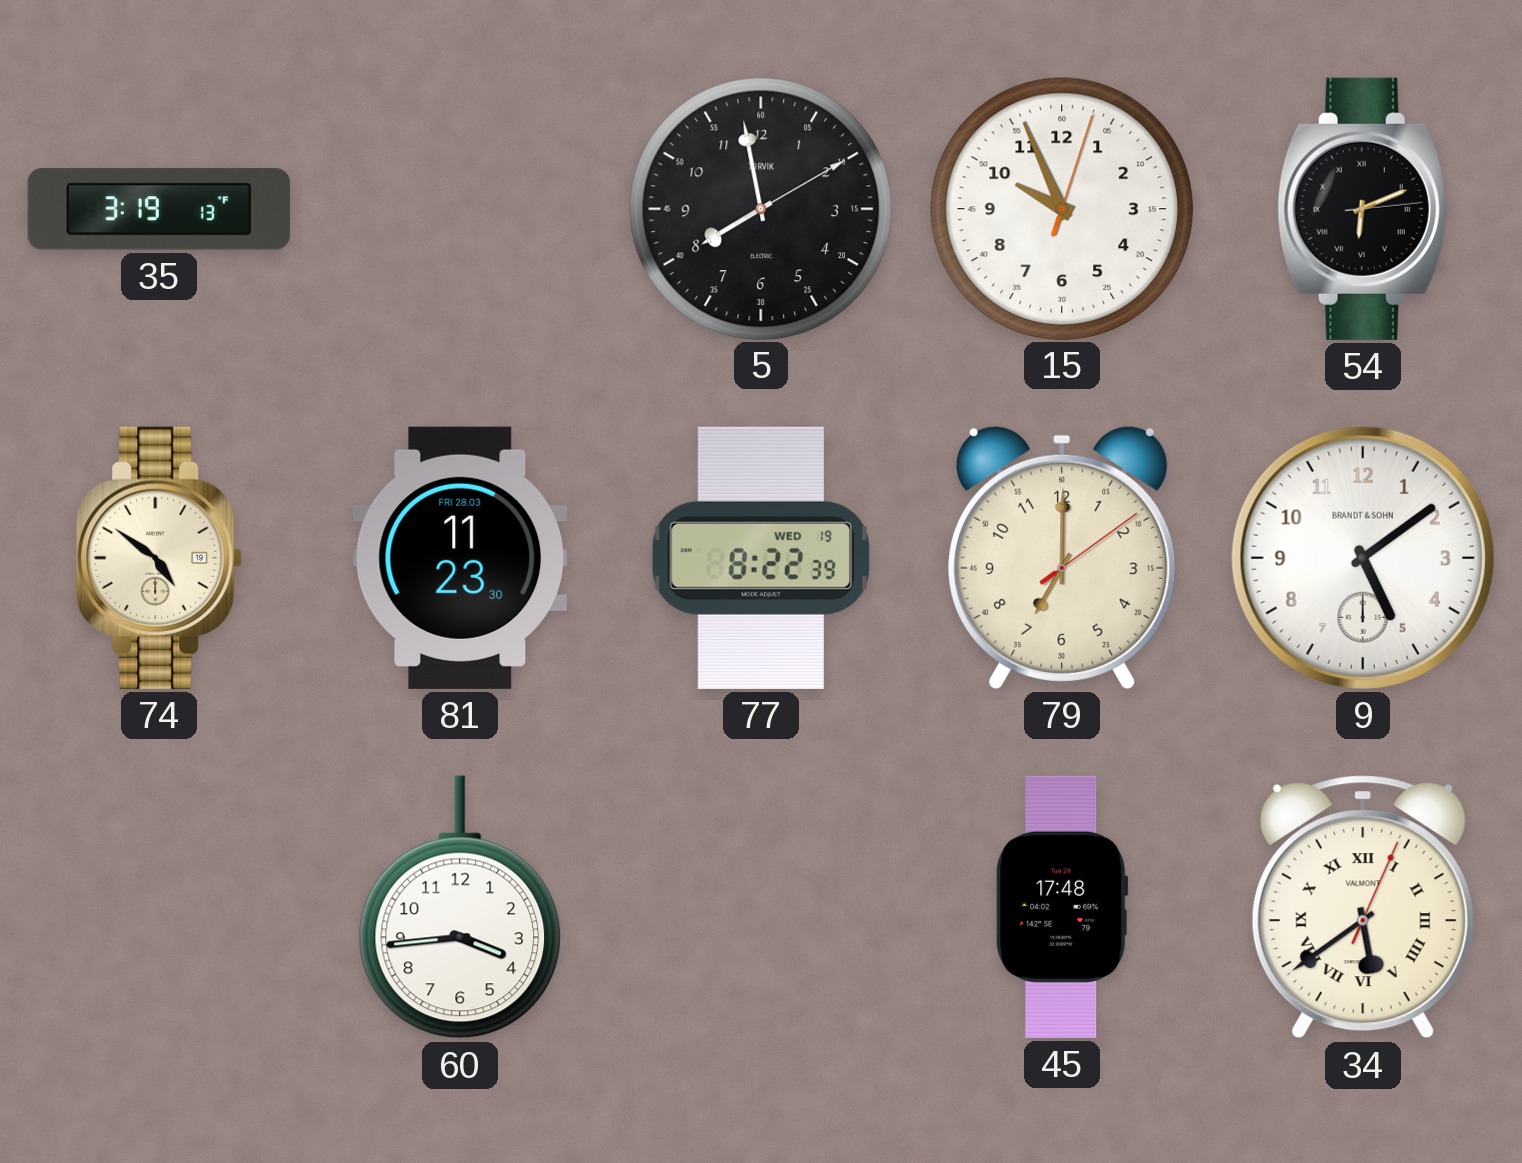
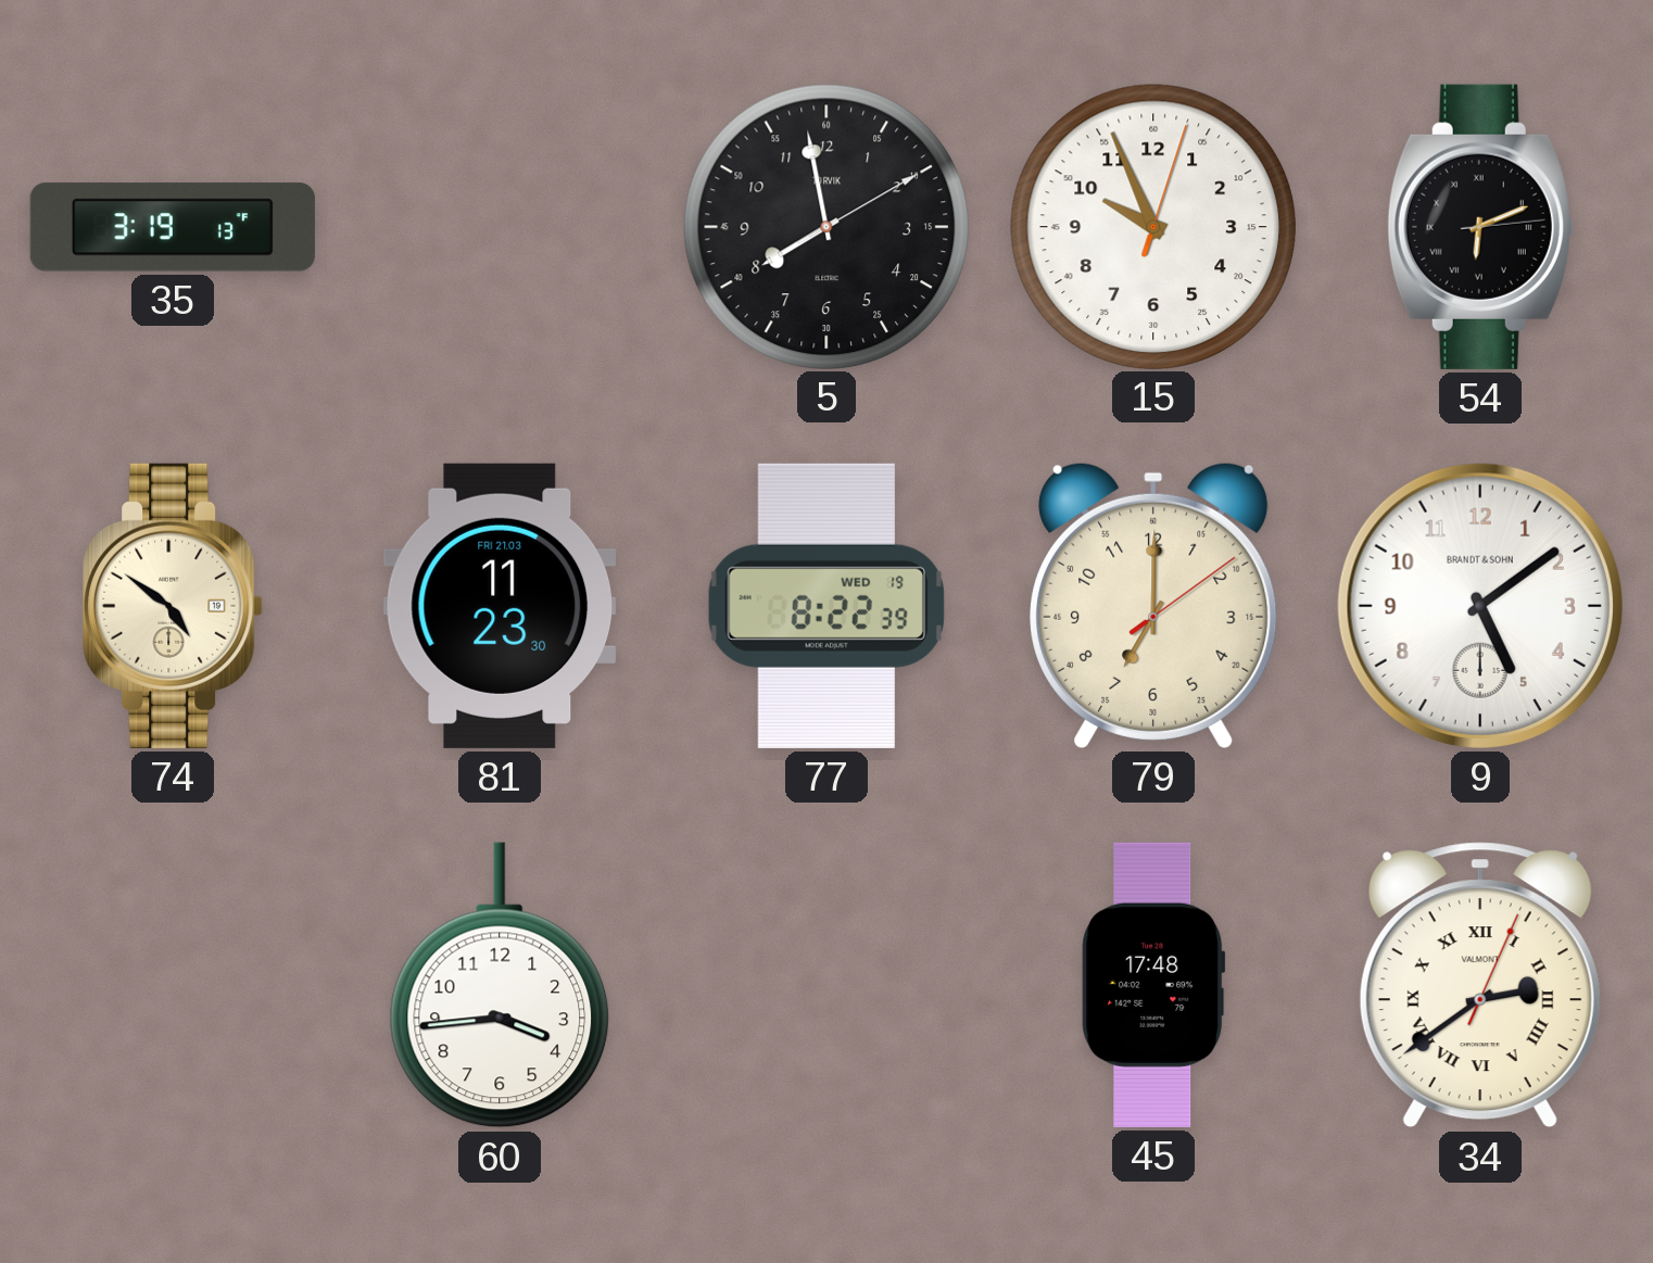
81 date: FRI 28.03 -> FRI 21.03 (499, 606)
34: 5:39 -> 2:39 (1480, 985)
